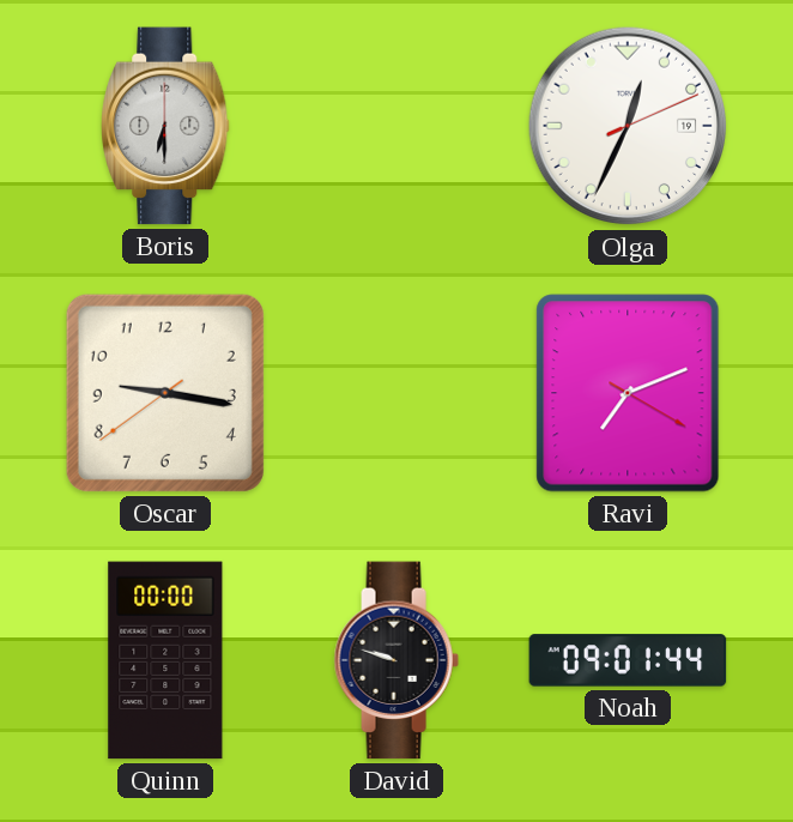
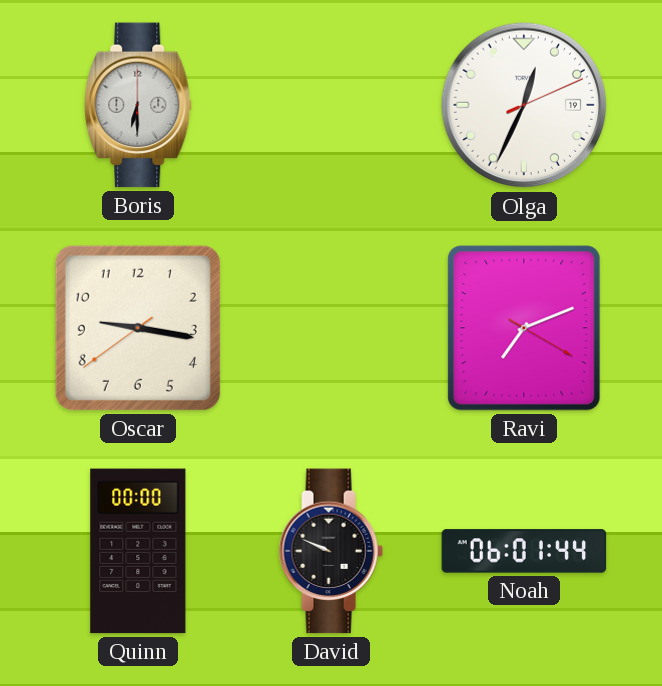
David: 9:48 -> 9:49 (331, 551)
Noah: 09:01 -> 06:01 (524, 551)
